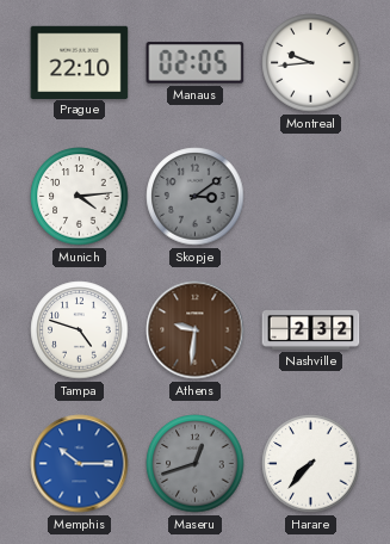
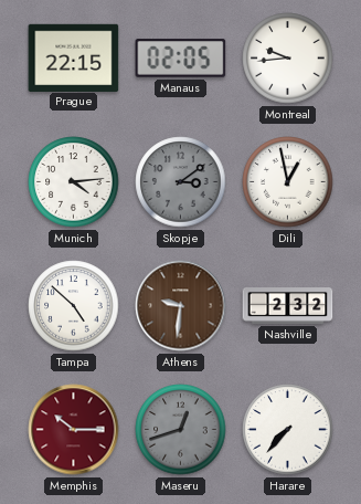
Prague: 22:10 -> 22:15 (74, 57)
Dili: none -> 12:58 (288, 182)
Tampa: 4:48 -> 4:52 (74, 306)
Memphis dial: blue -> burgundy (74, 430)
